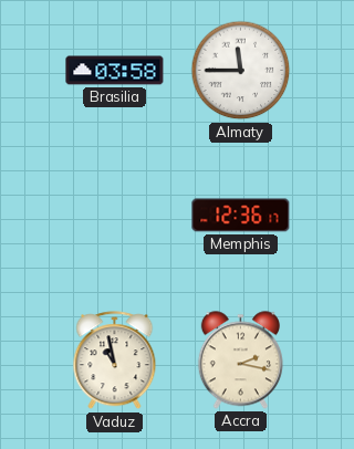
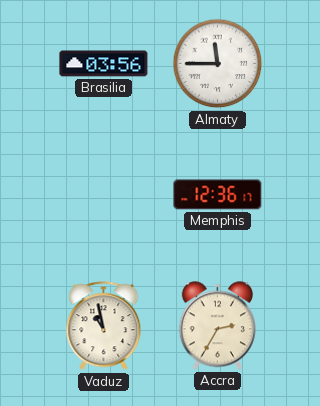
Brasilia: 03:58 -> 03:56 (104, 64)
Accra: 2:17 -> 2:35 (217, 326)
